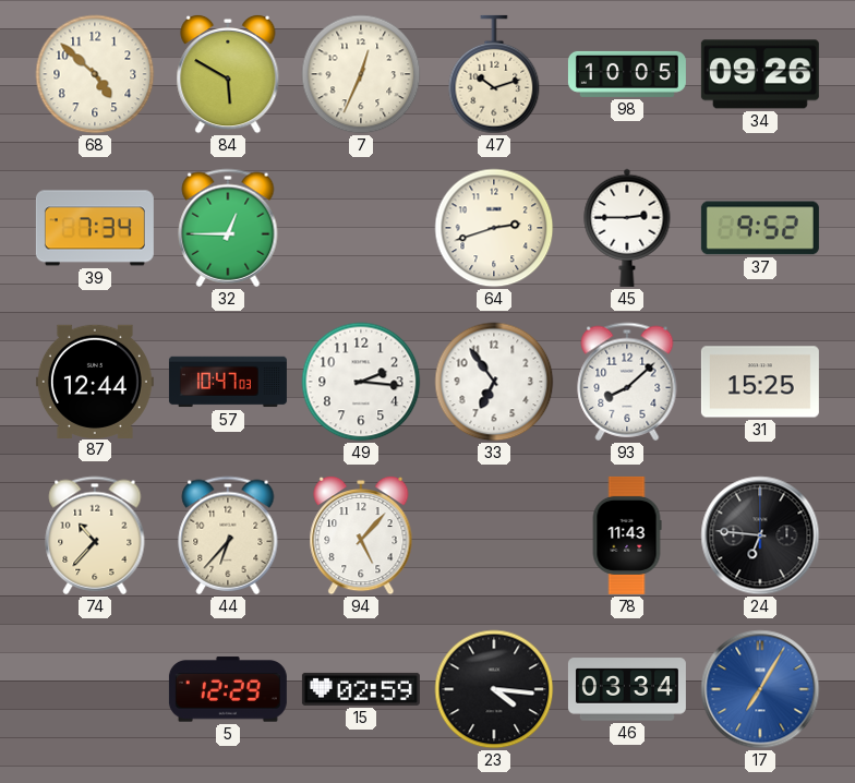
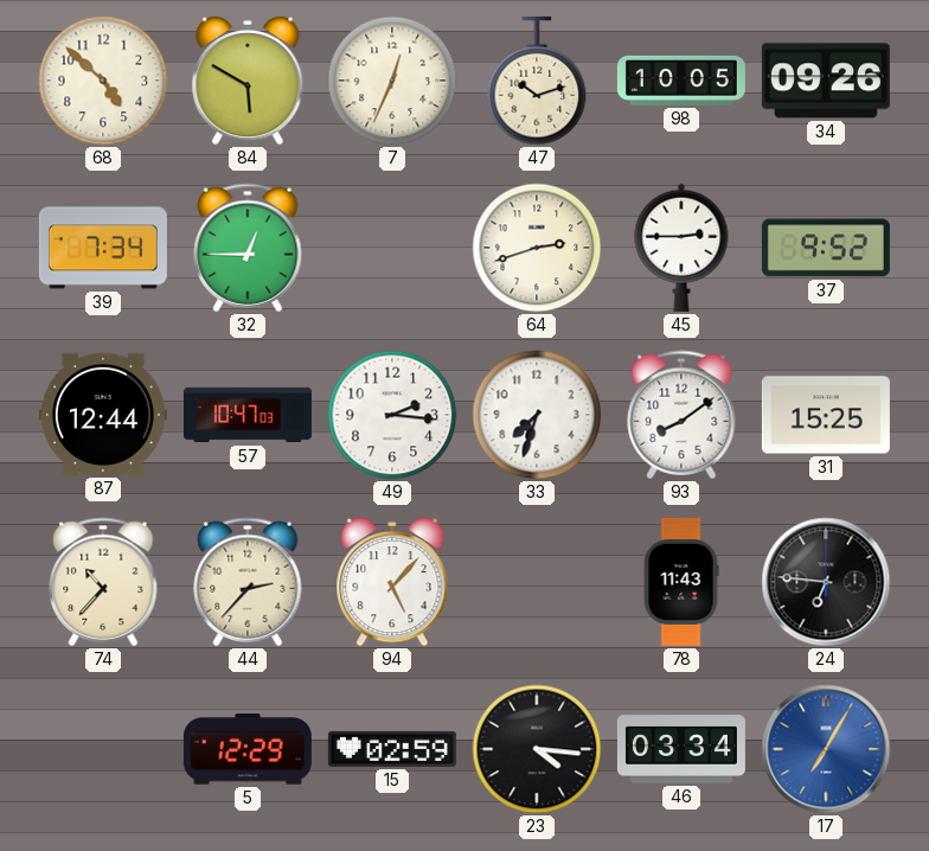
33: 6:54 -> 7:33 (537, 415)
93: 8:08 -> 8:09 (681, 415)
44: 6:37 -> 2:37 (248, 582)
